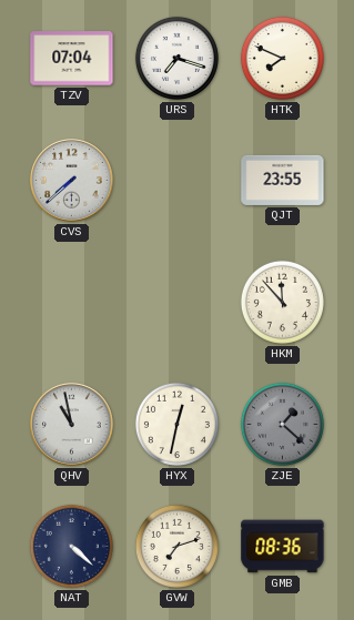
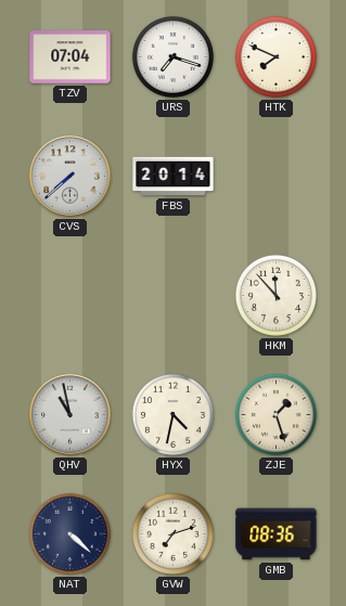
FBS: none -> 20:14 (174, 177)
QJT: 23:55 -> none (283, 180)
HYX: 12:32 -> 4:32 (172, 414)
ZJE: 1:22 -> 1:27 (275, 414)
ZJE dial: grey -> cream (275, 414)
